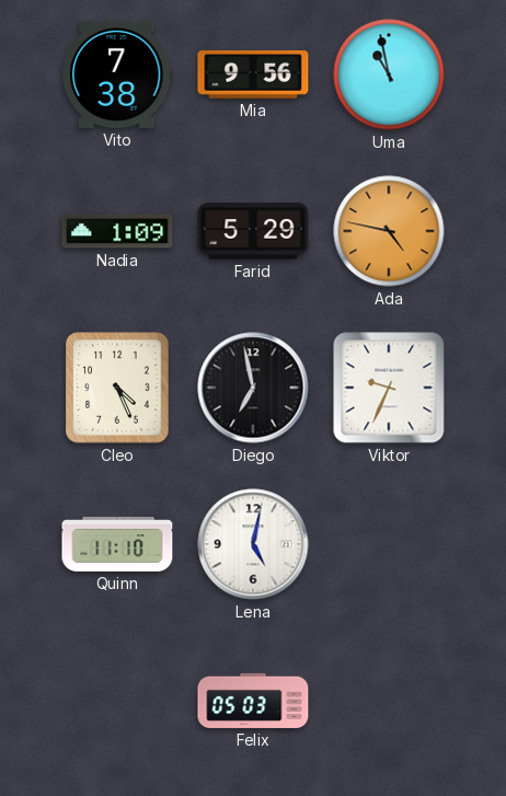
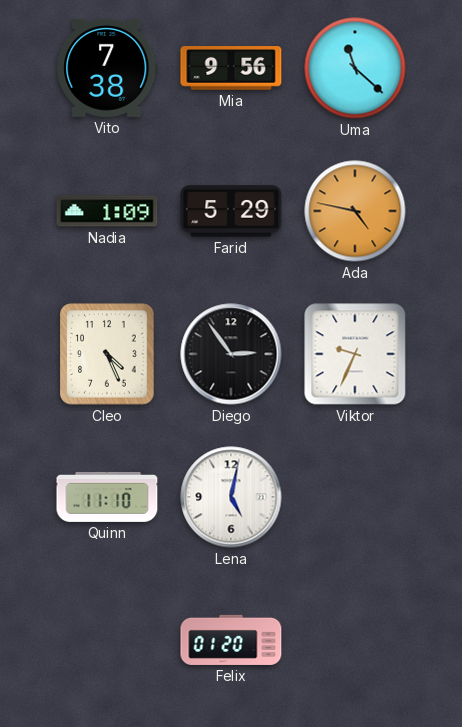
Uma: 10:58 -> 11:22 (355, 68)
Diego: 6:58 -> 2:54 (231, 354)
Felix: 05:03 -> 01:20 (231, 640)
